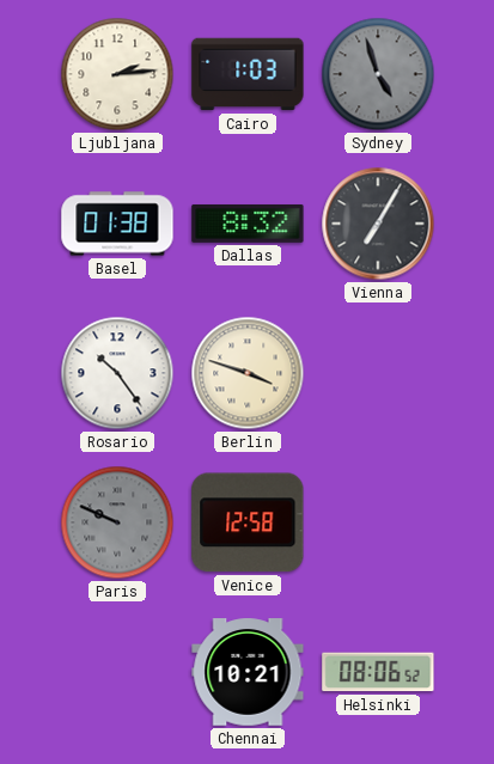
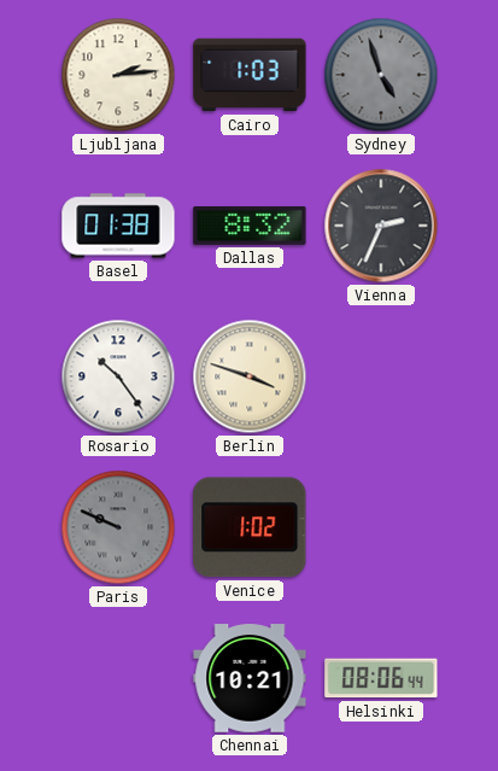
Vienna: 7:05 -> 2:34 (381, 226)
Venice: 12:58 -> 1:02 (250, 527)
Helsinki: 08:06:52 -> 08:06:44 (381, 678)
